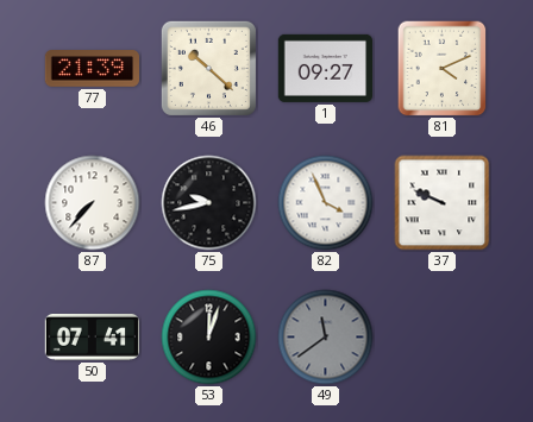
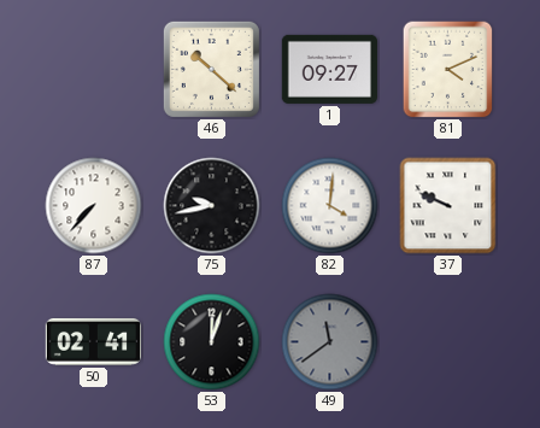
77: 21:39 -> none (92, 69)
82: 3:56 -> 4:01 (330, 206)
50: 07:41 -> 02:41 (93, 341)
